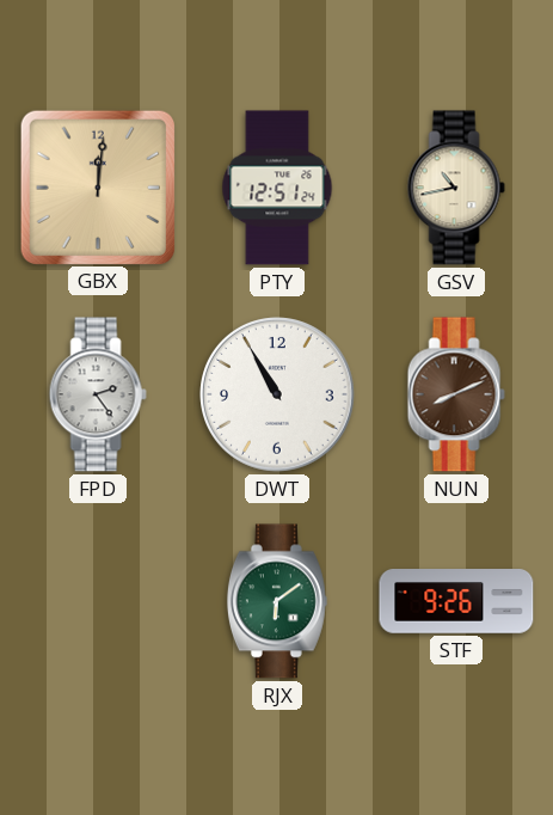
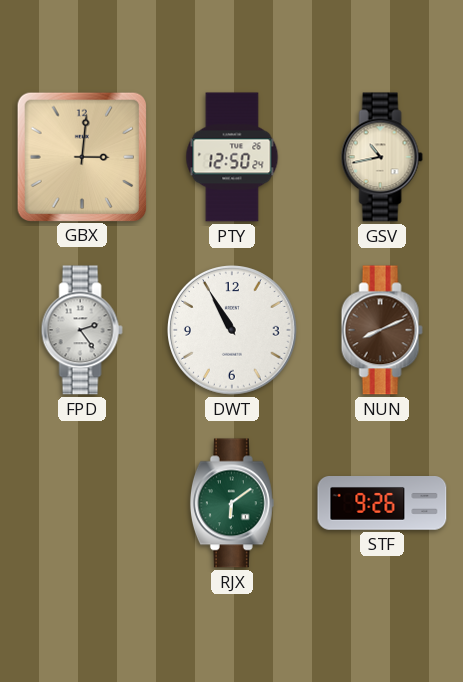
GBX: 12:01 -> 3:01 (81, 156)
PTY: 12:51 -> 12:50 (232, 157)
